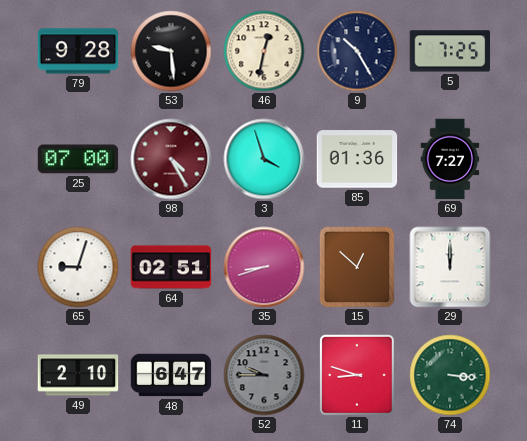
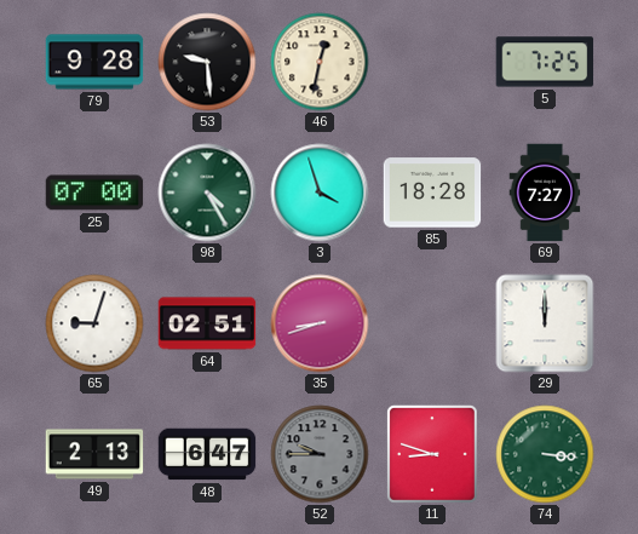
9: 10:25 -> none (357, 51)
98 dial: burgundy -> green (207, 193)
85: 01:36 -> 18:28 (432, 193)
15: 12:52 -> none (357, 267)
49: 2:10 -> 2:13 (94, 454)
